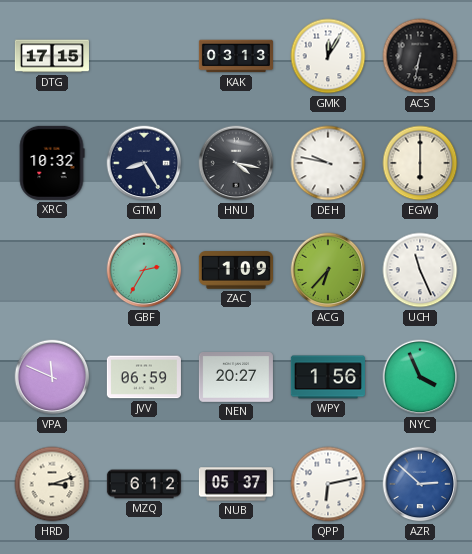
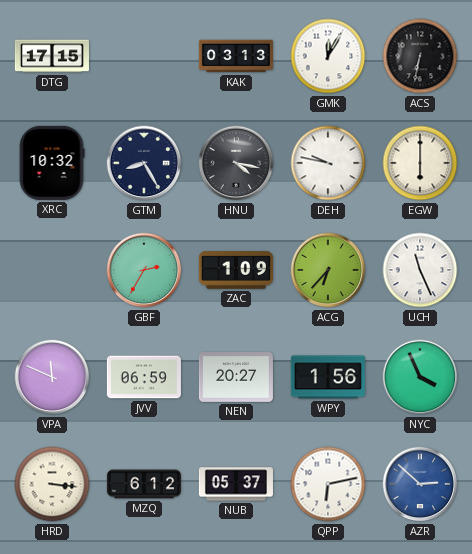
HRD: 3:12 -> 3:16 (52, 484)
